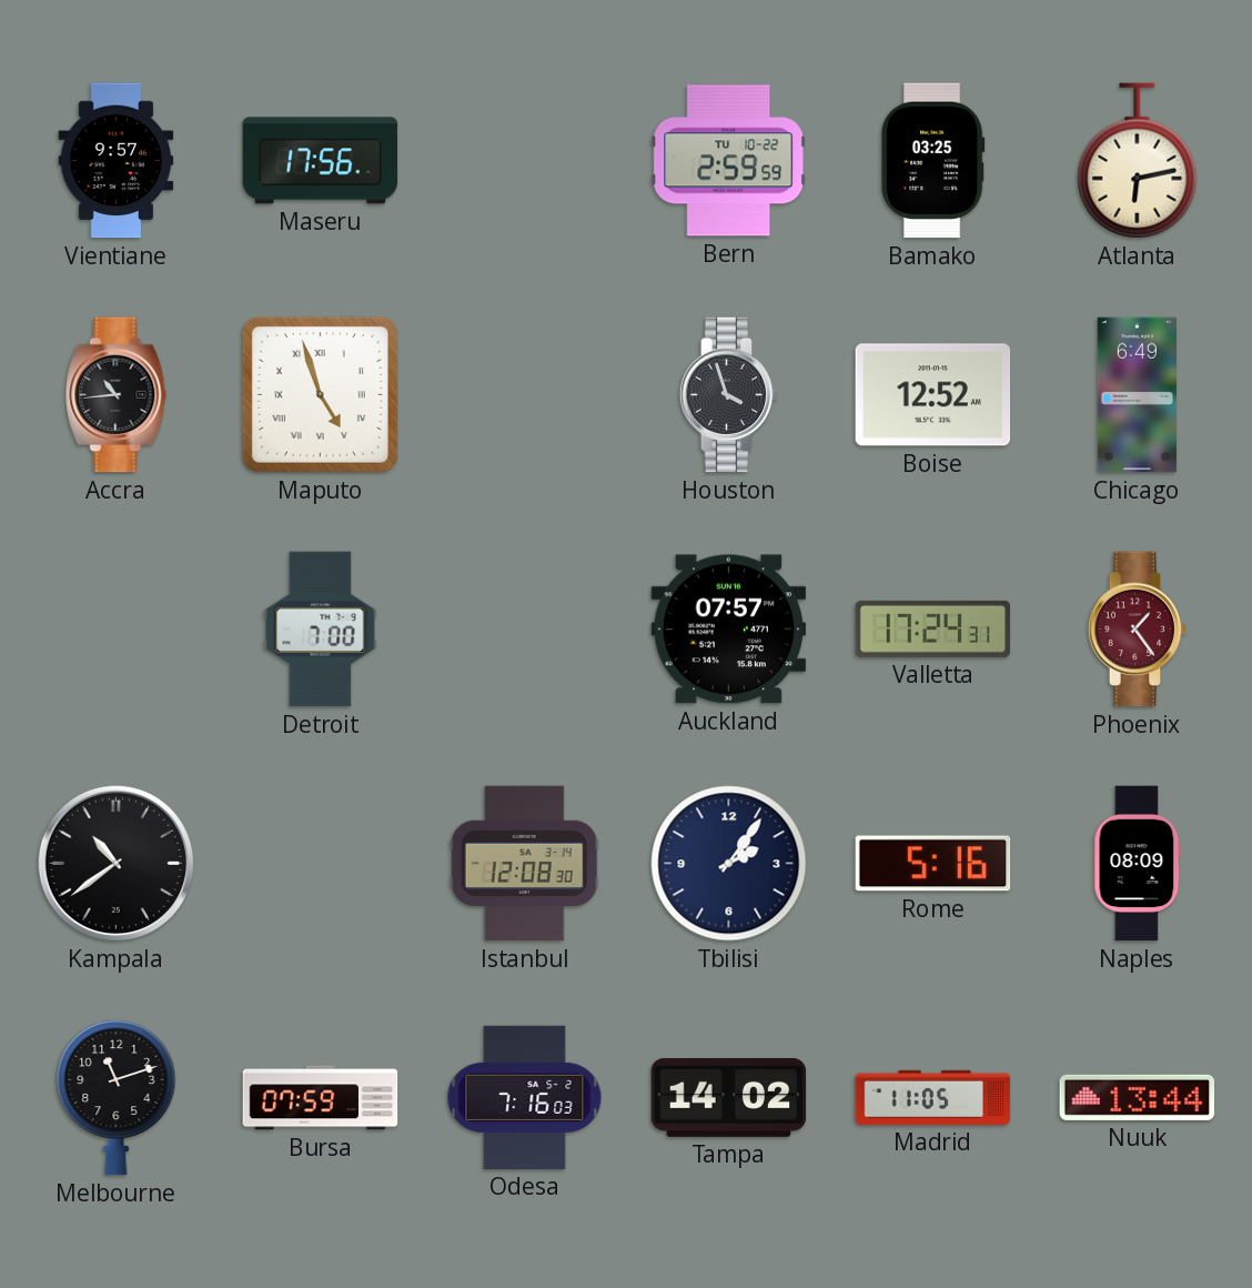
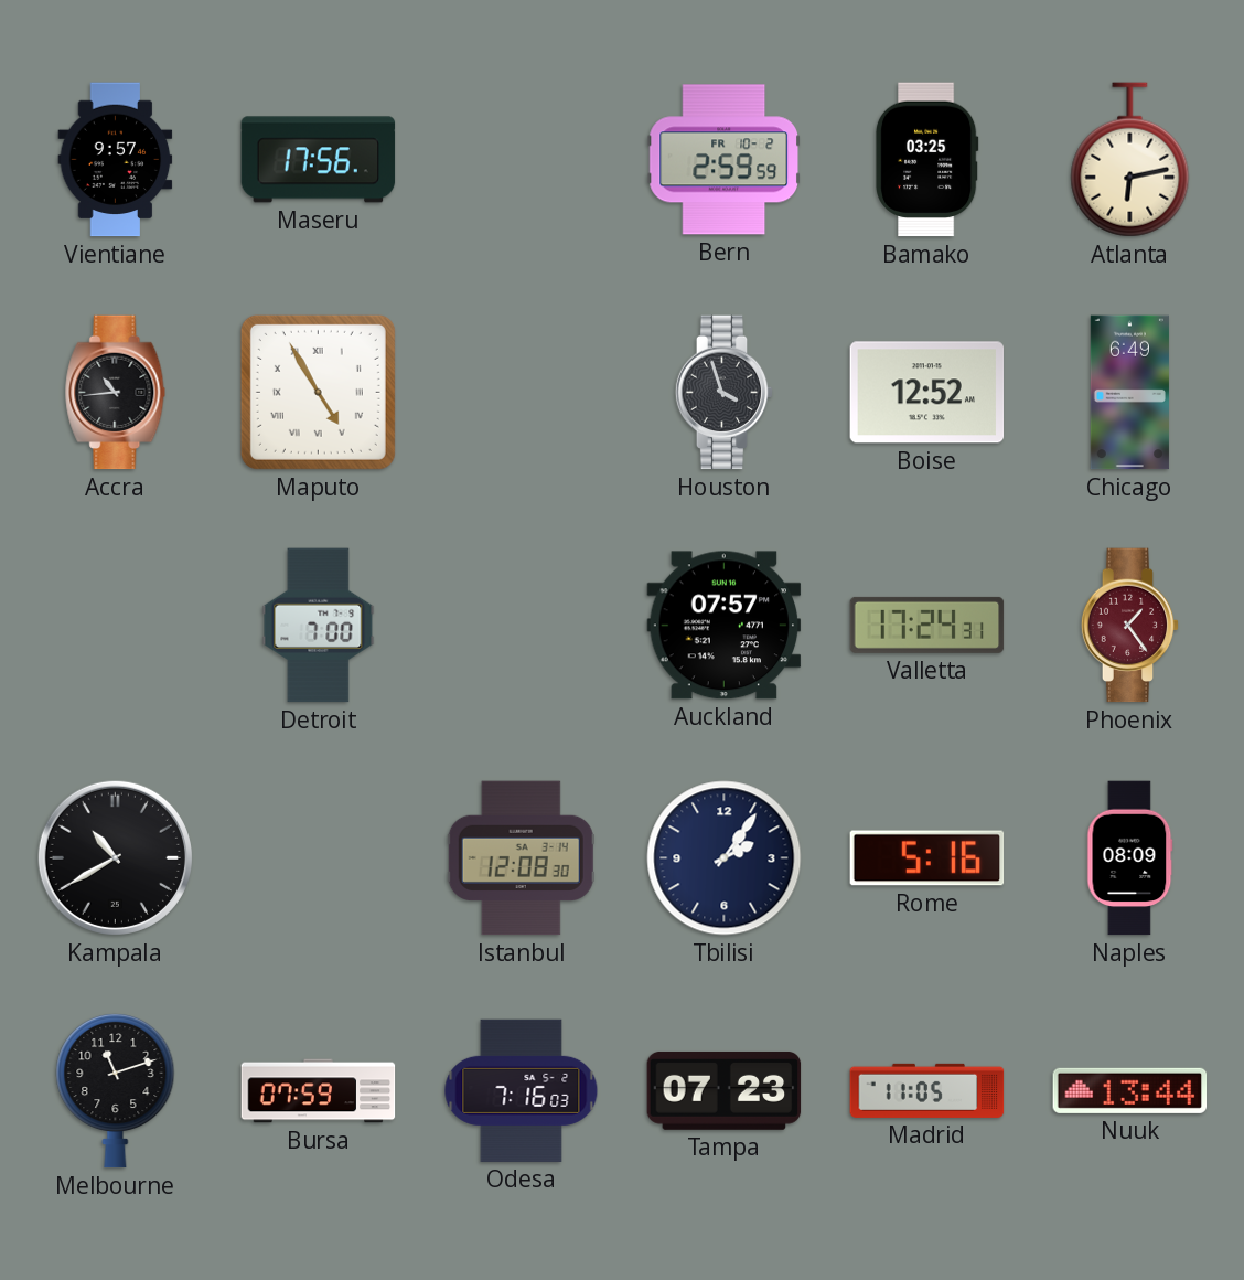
Bern date: TU 10-22 -> FR 10-2 (725, 160)
Maputo: 4:57 -> 4:55 (318, 392)
Kampala: 10:39 -> 10:40 (115, 857)
Tampa: 14:02 -> 07:23 (725, 1090)
